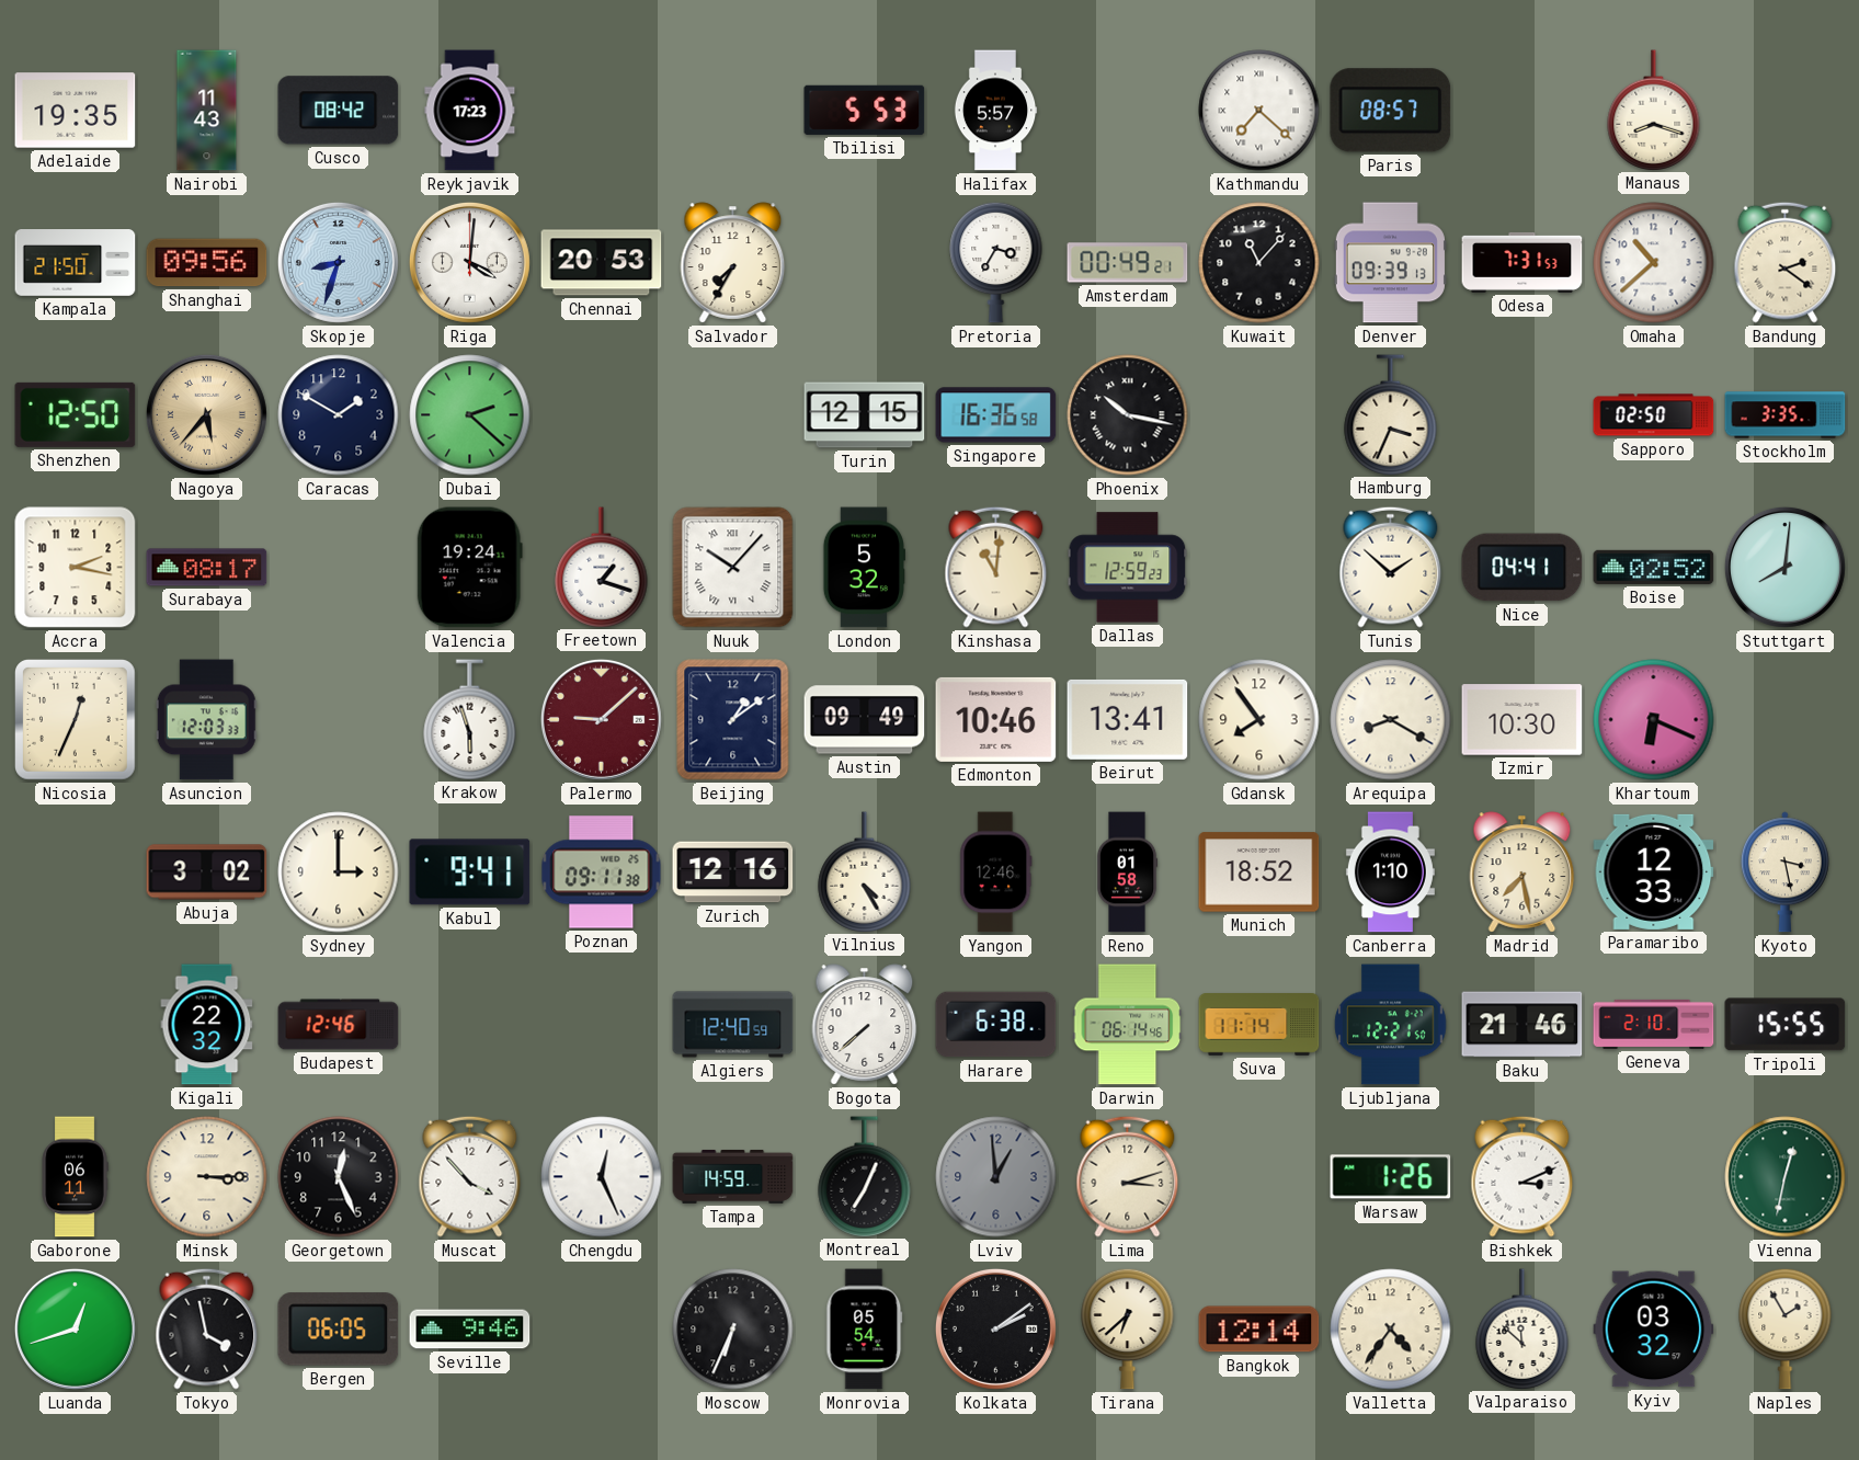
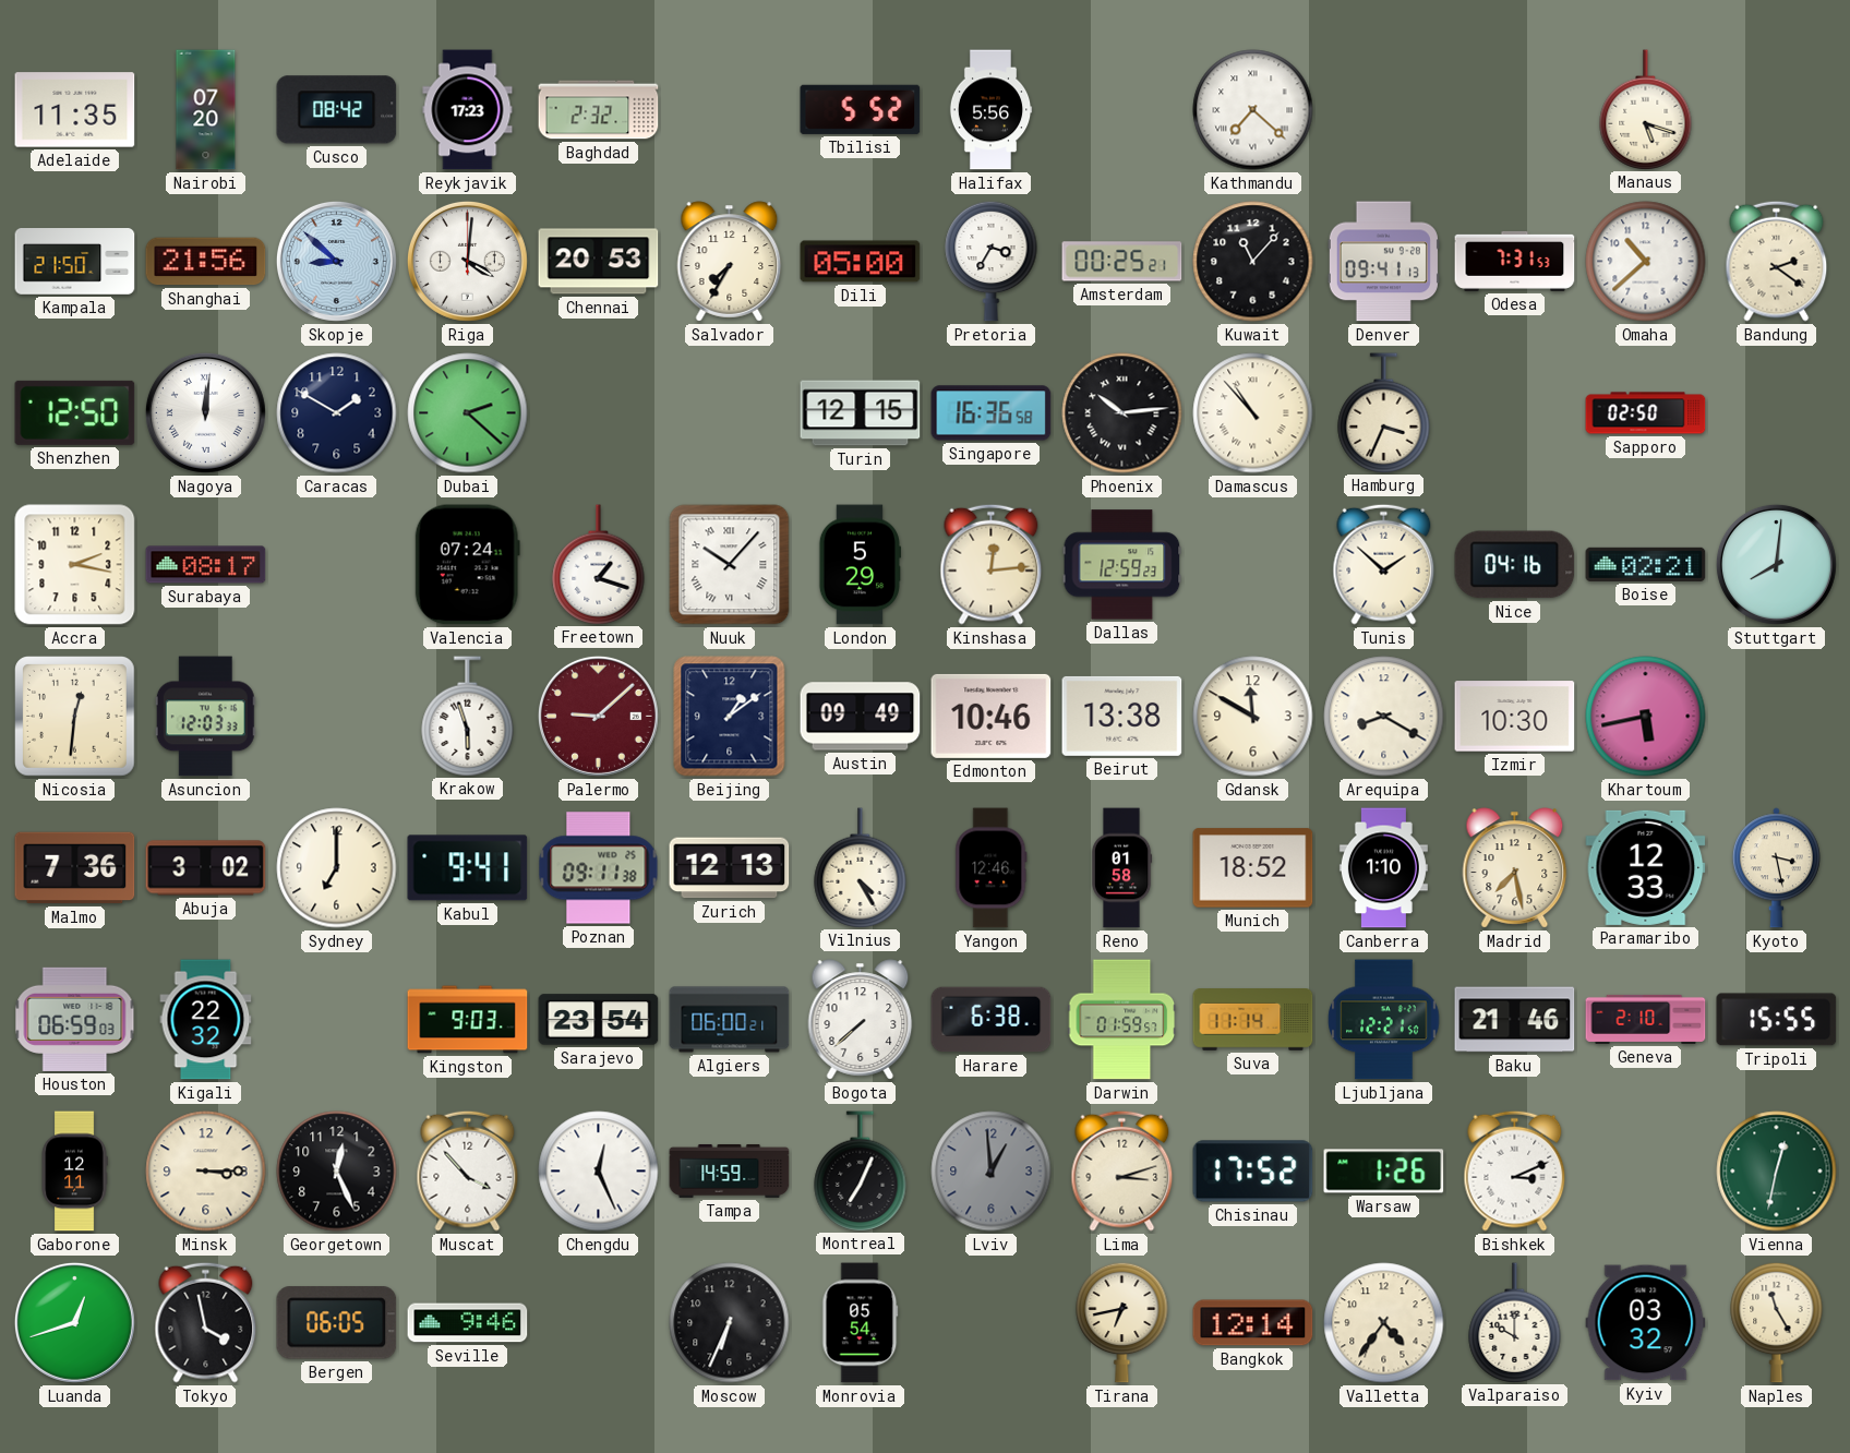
Adelaide: 19:35 -> 11:35 (75, 110)
Nairobi: 11:43 -> 07:20 (206, 110)
Baghdad: none -> 2:32 (599, 110)
Tbilisi: 5:53 -> 5:52 (861, 109)
Halifax: 5:57 -> 5:56 (990, 110)
Paris: 08:57 -> none (1391, 111)
Manaus: 8:18 -> 5:18 (1646, 109)
Shanghai: 09:56 -> 21:56 (206, 262)
Skopje: 8:33 -> 8:52 (336, 261)
Dili: none -> 05:00 (861, 262)
Amsterdam: 00:49 -> 00:25 (1122, 262)
Denver: 09:39 -> 09:41 (1383, 262)
Nagoya: 5:37 -> 12:01 (205, 412)
Nagoya dial: champagne -> white (205, 412)
Phoenix: 10:17 -> 10:14 (1122, 413)
Damascus: none -> 10:53 (1253, 413)
Stockholm: 3:35 -> none (1786, 415)
Valencia: 19:24 -> 07:24 (467, 565)
London: 5:32 -> 5:29 (860, 565)
Kinshasa: 11:01 -> 12:14 (992, 564)
Nice: 04:41 -> 04:16 (1515, 565)
Boise: 02:52 -> 02:21 (1646, 564)
Nicosia: 12:34 -> 12:31 (75, 717)
Beirut: 13:41 -> 13:38 (1122, 716)
Gdansk: 7:54 -> 11:50 (1253, 717)
Khartoum: 6:19 -> 5:43 (1646, 717)
Malmo: none -> 7:36 (75, 868)
Sydney: 3:00 -> 7:00 (337, 868)
Zurich: 12:16 -> 12:13 (730, 868)
Houston: none -> 06:59 (75, 1019)
Budapest: 12:46 -> none (339, 1025)
Kingston: none -> 9:03 (468, 1020)
Sarajevo: none -> 23:54 (599, 1020)
Algiers: 12:40 -> 06:00 (730, 1020)
Darwin: 06:14 -> 01:59 (1122, 1020)
Gaborone: 06:11 -> 12:11 (74, 1172)
Chisinau: none -> 17:52 (1253, 1172)
Kolkata: 2:09 -> none (995, 1328)
Tirana: 6:38 -> 6:43 (1122, 1322)
Valparaiso: 11:52 -> 10:00 (1515, 1322)
Naples: 1:55 -> 11:25 (1777, 1322)
